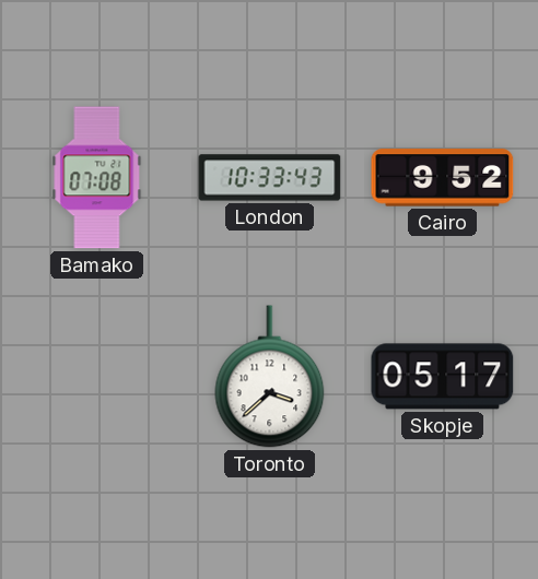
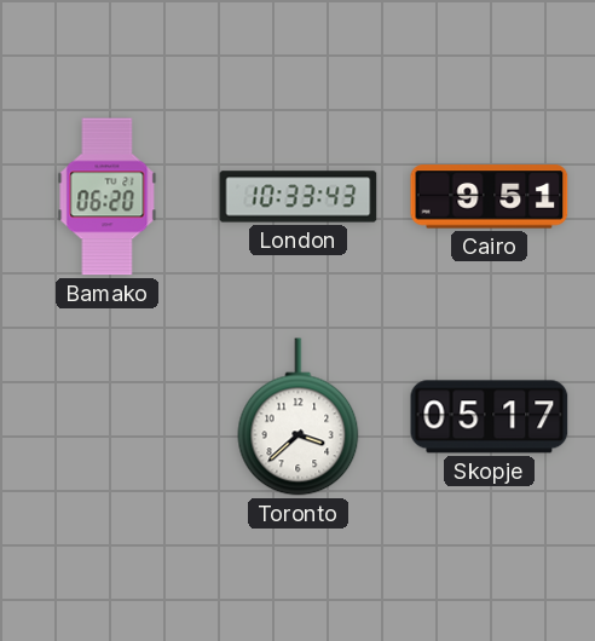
Bamako: 07:08 -> 06:20 (108, 197)
Cairo: 9:52 -> 9:51 (490, 197)
